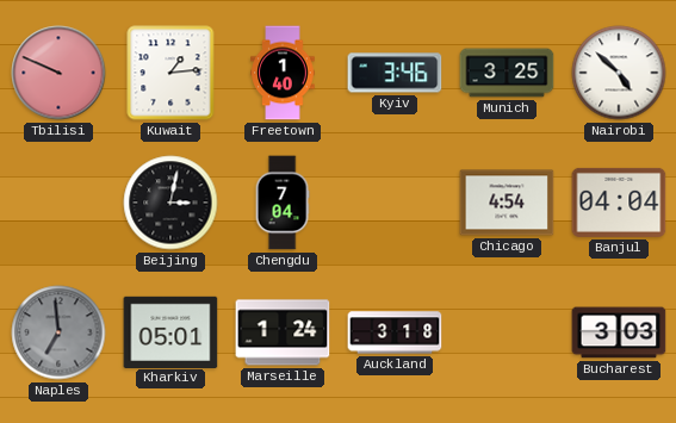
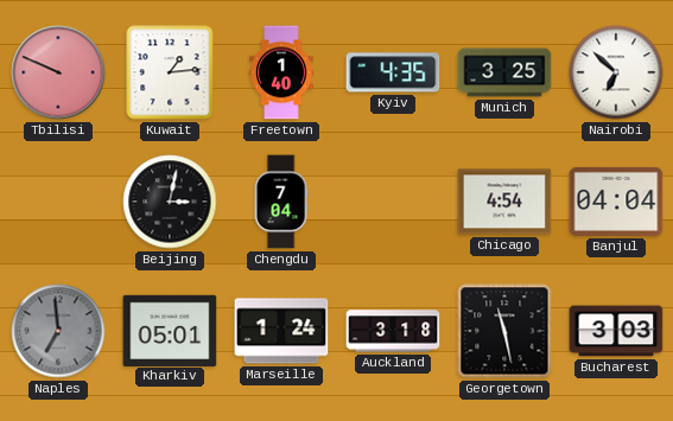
Kyiv: 3:46 -> 4:35 (393, 72)
Nairobi: 4:52 -> 6:52 (616, 72)
Georgetown: none -> 11:28 (504, 331)
